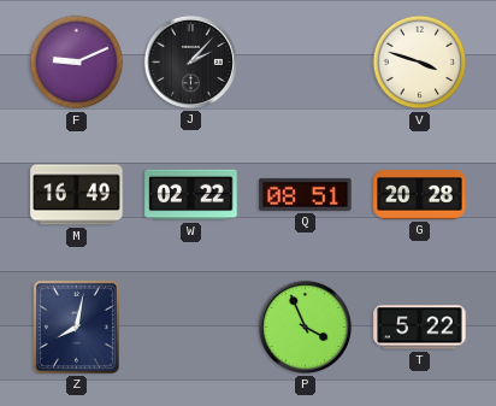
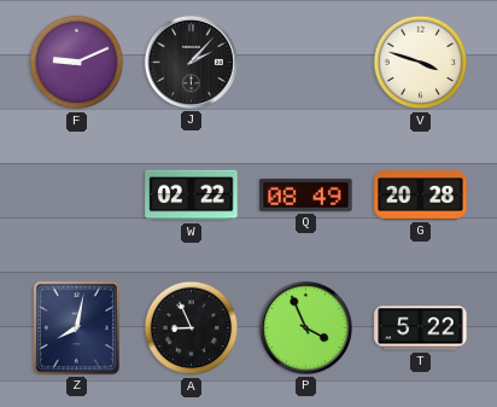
M: 16:49 -> none (77, 195)
Q: 08:51 -> 08:49 (306, 194)
A: none -> 8:56 (192, 328)
